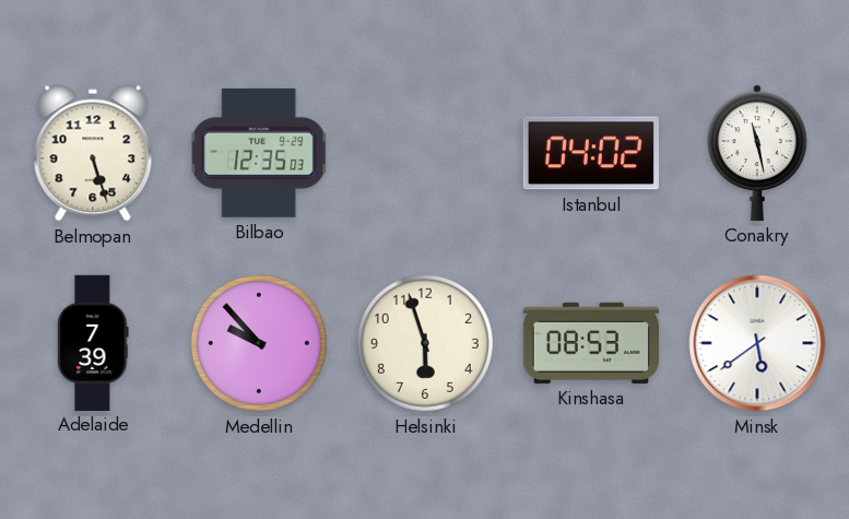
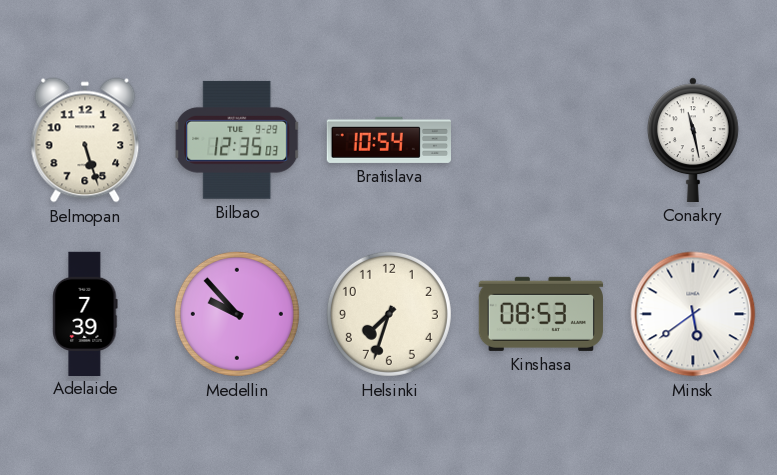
Bratislava: none -> 10:54 (388, 140)
Istanbul: 04:02 -> none (591, 153)
Helsinki: 5:57 -> 7:33 (389, 314)
